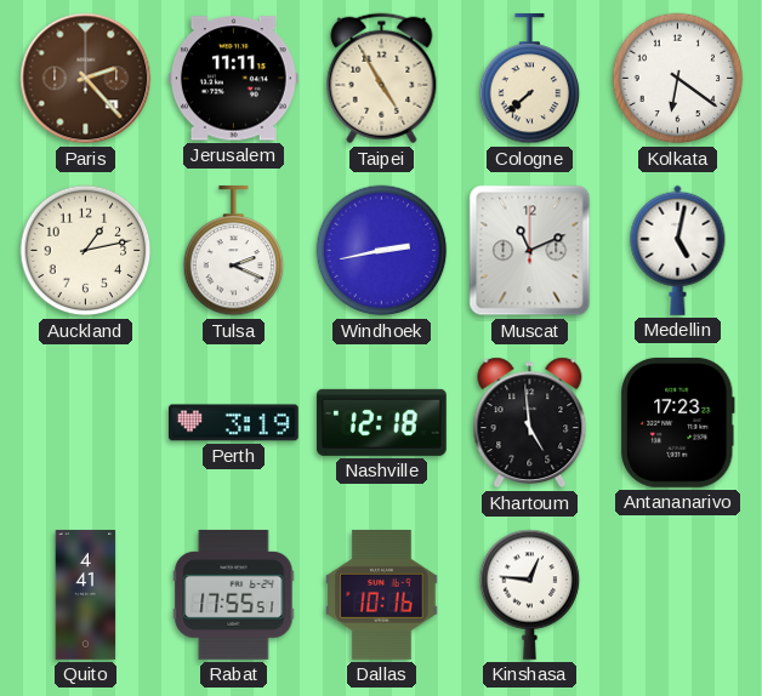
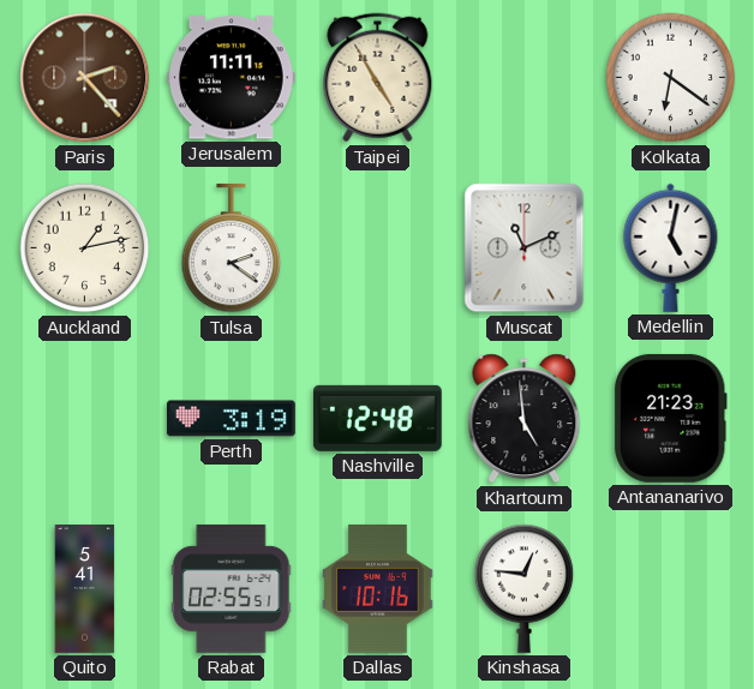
Cologne: 7:38 -> none (530, 79)
Tulsa: 2:19 -> 2:21 (232, 248)
Windhoek: 2:43 -> none (382, 251)
Nashville: 12:18 -> 12:48 (377, 418)
Antananarivo: 17:23 -> 21:23 (670, 418)
Quito: 4:41 -> 5:41 (85, 589)
Rabat: 17:55 -> 02:55 (232, 588)
